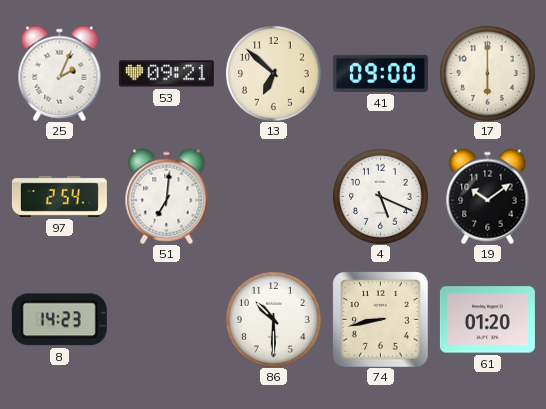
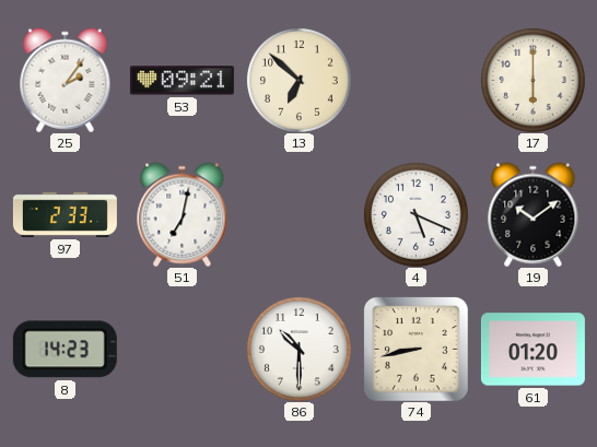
25: 2:04 -> 2:06 (66, 80)
41: 09:00 -> none (380, 73)
97: 2:54 -> 2:33 (65, 214)
51: 7:01 -> 7:02 (183, 214)
